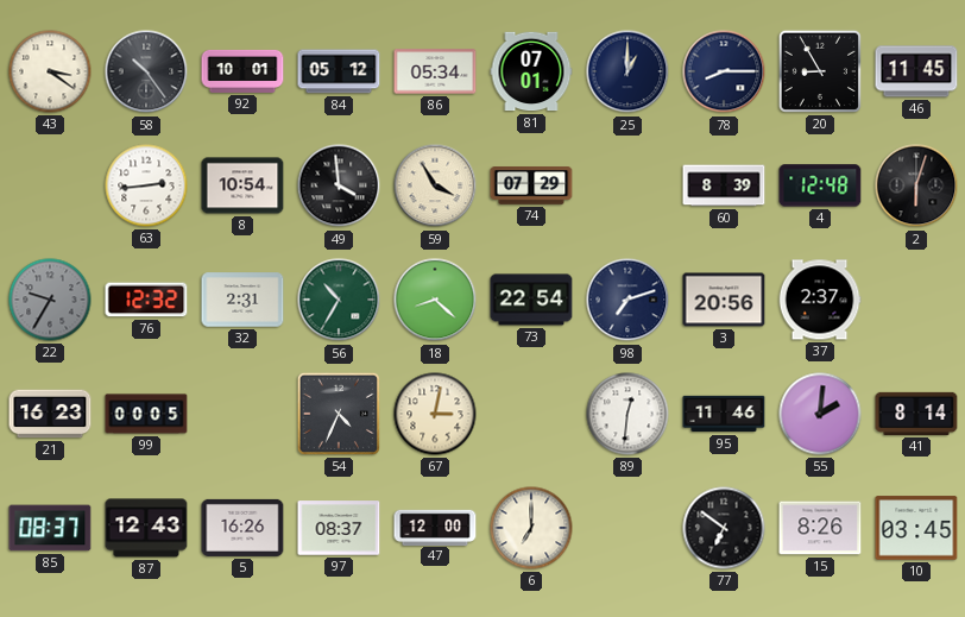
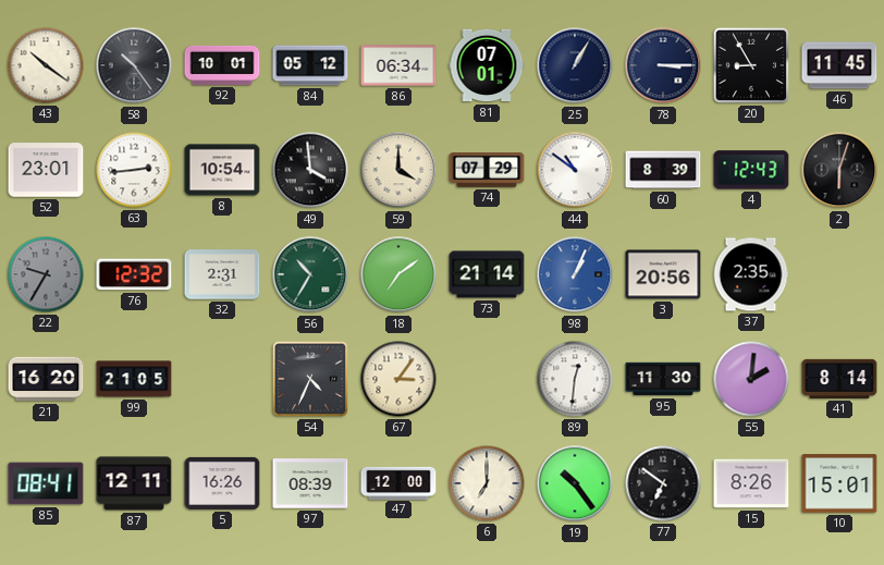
43: 3:21 -> 10:21 (46, 65)
86: 05:34 -> 06:34 (398, 65)
25: 1:00 -> 1:05 (575, 65)
78: 8:15 -> 3:15 (663, 65)
52: none -> 23:01 (46, 170)
59: 3:55 -> 4:00 (398, 170)
44: none -> 10:51 (575, 170)
4: 12:48 -> 12:43 (751, 170)
18: 8:22 -> 7:09 (398, 274)
73: 22:54 -> 21:14 (487, 274)
98: 7:12 -> 1:04 (575, 274)
98 dial: navy -> blue (575, 274)
37: 2:37 -> 2:35 (751, 274)
21: 16:23 -> 16:20 (46, 379)
99: 00:05 -> 21:05 (134, 379)
67: 3:02 -> 3:06 (398, 379)
95: 11:46 -> 11:30 (663, 379)
85: 08:37 -> 08:41 (46, 483)
87: 12:43 -> 12:11 (134, 483)
97: 08:37 -> 08:39 (310, 483)
19: none -> 10:24 (575, 483)
10: 03:45 -> 15:01 (839, 483)
